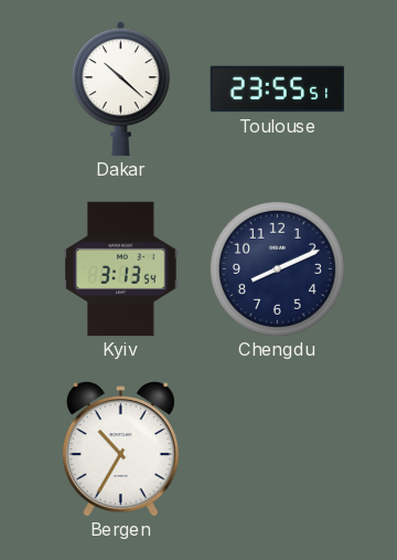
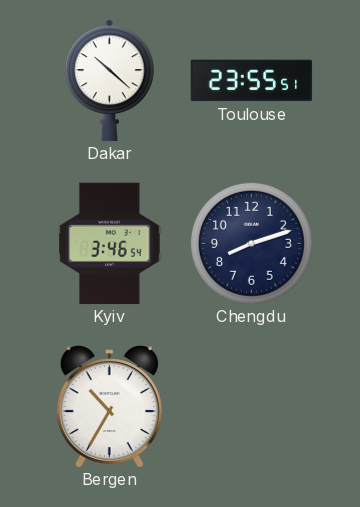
Kyiv: 3:13 -> 3:46 (110, 244)
Chengdu: 8:11 -> 8:12 (251, 243)
